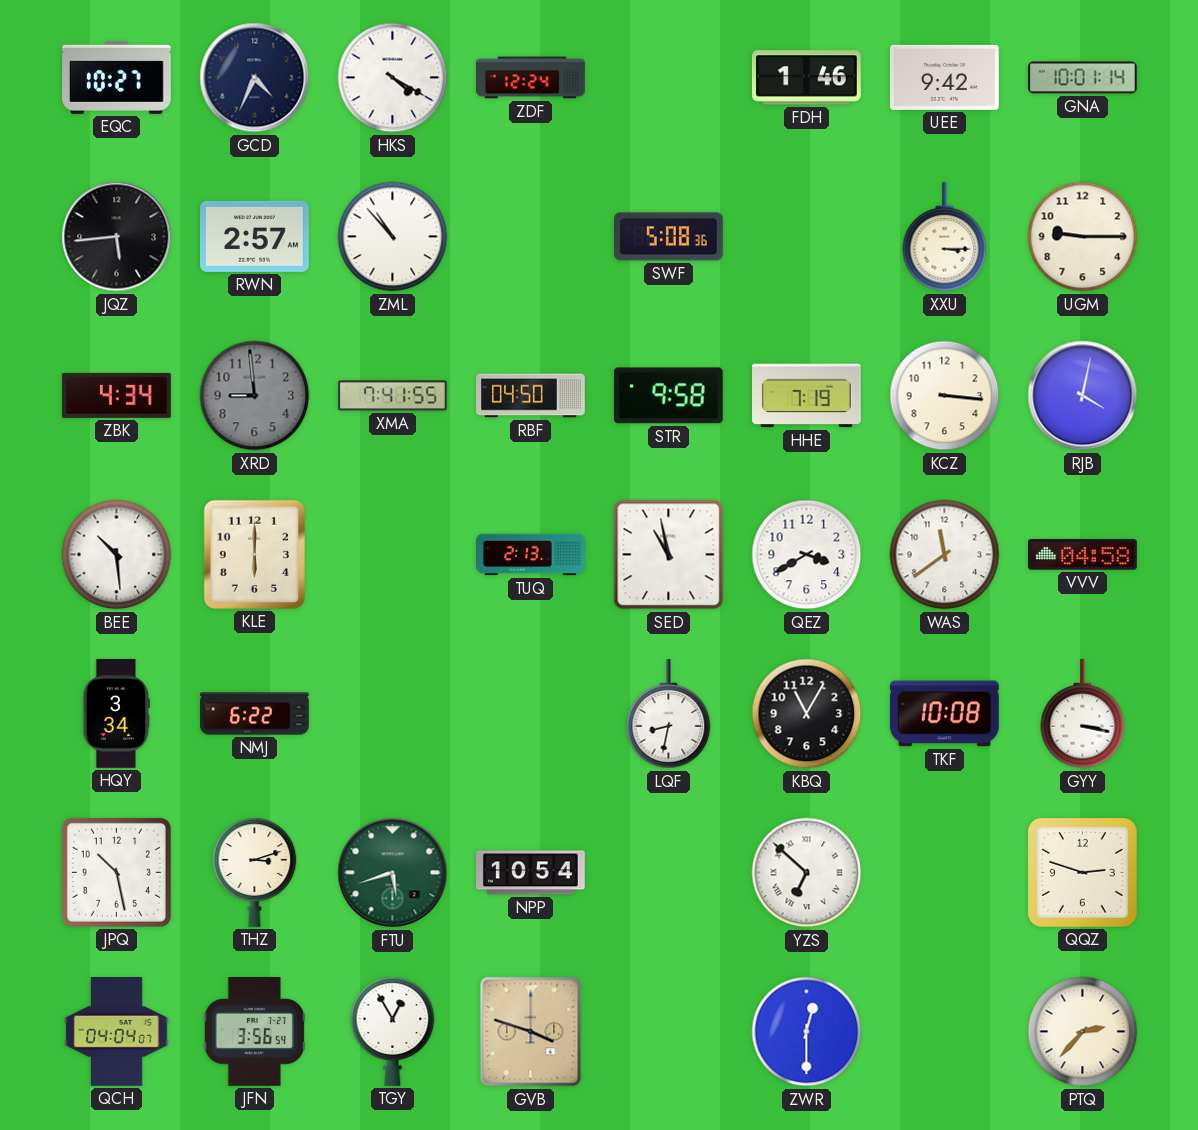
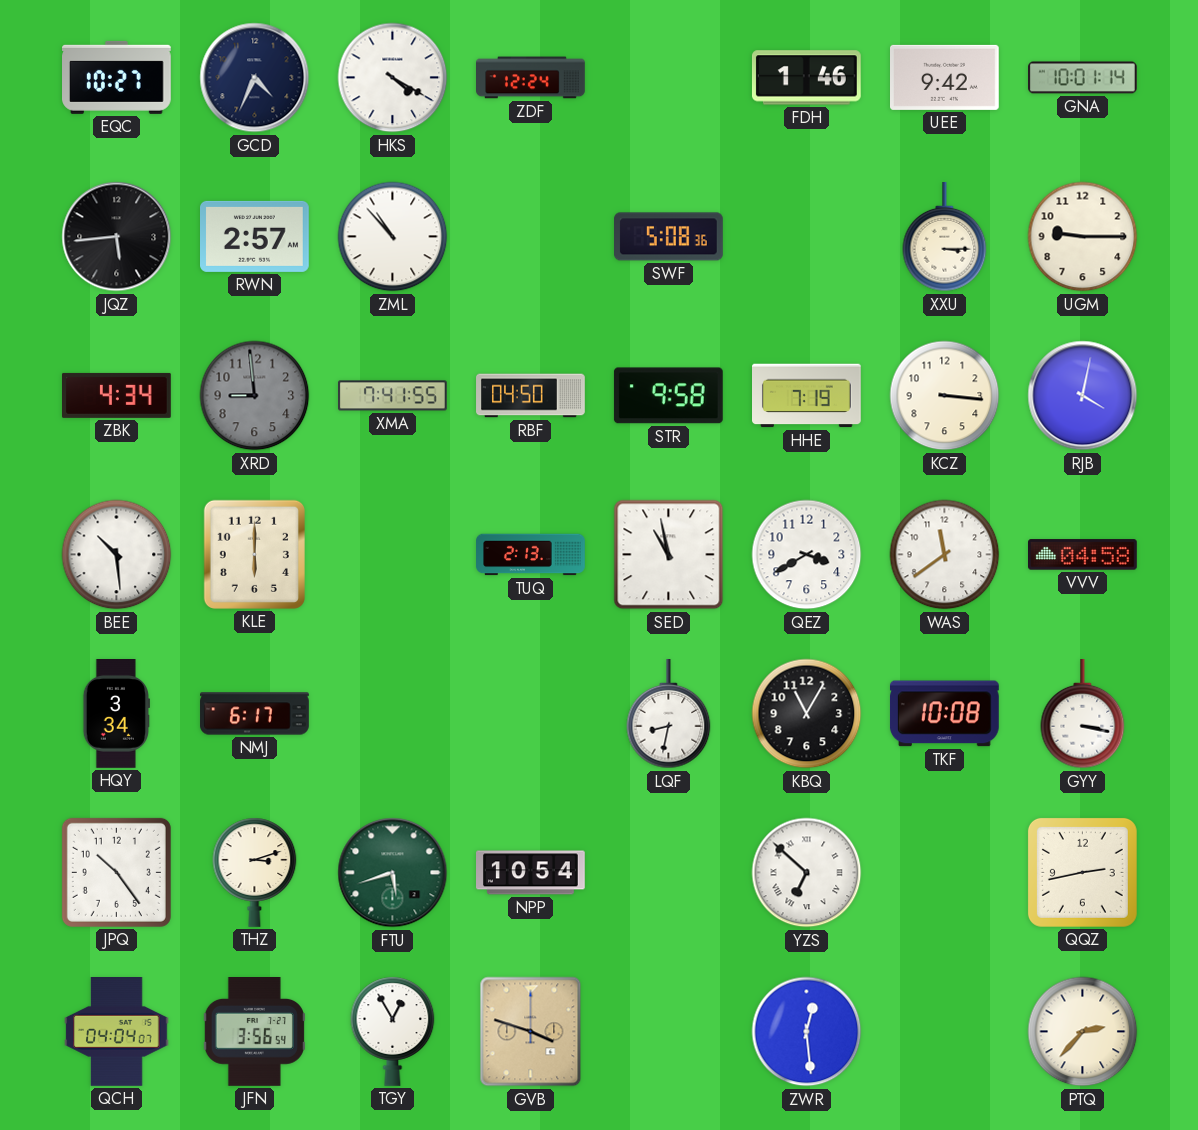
NMJ: 6:22 -> 6:17 (255, 714)
JPQ: 10:28 -> 10:24 (116, 872)
QQZ: 2:48 -> 2:43 (1082, 872)
ZWR: 12:30 -> 12:29 (807, 1032)
